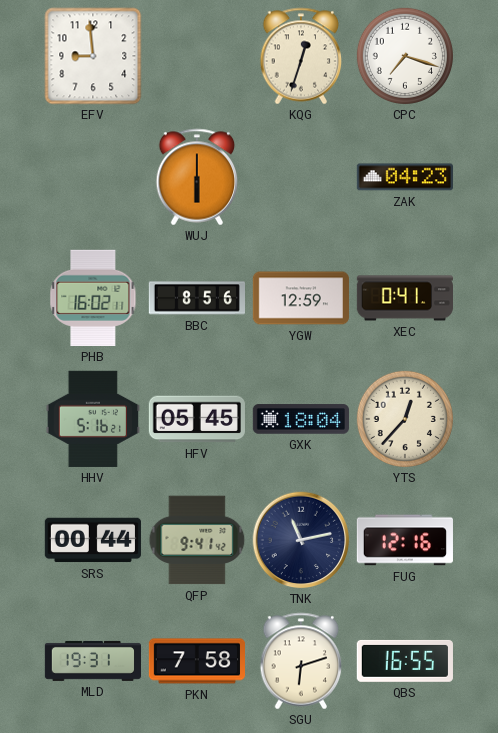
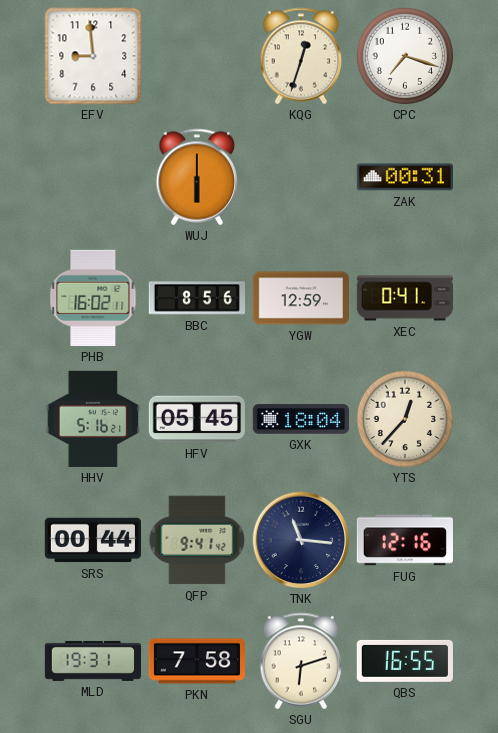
ZAK: 04:23 -> 00:31 (405, 177)
TNK: 11:13 -> 11:16 (301, 540)
